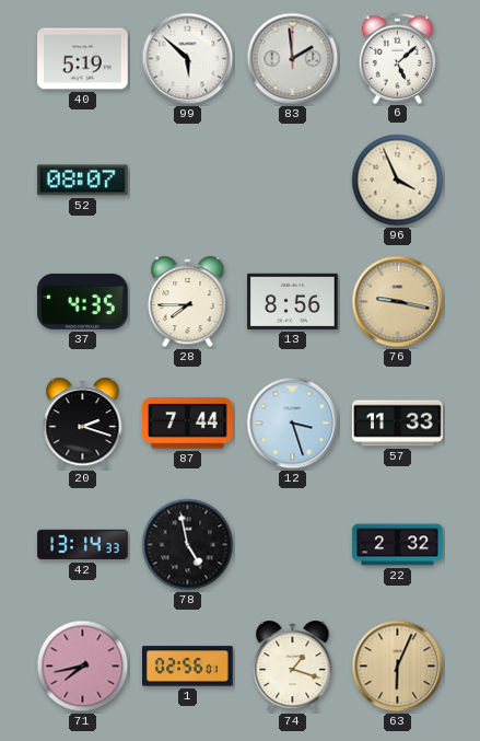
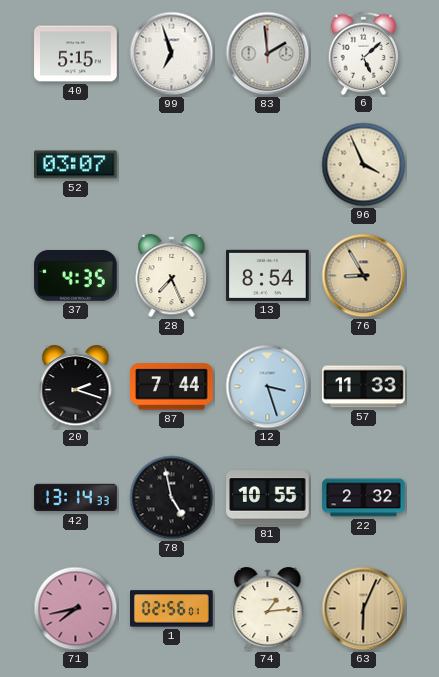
40: 5:19 -> 5:15 (76, 54)
99: 5:52 -> 6:57 (172, 54)
52: 08:07 -> 03:07 (76, 165)
28: 7:45 -> 7:26 (172, 277)
13: 8:56 -> 8:54 (268, 275)
76: 9:17 -> 8:55 (364, 276)
81: none -> 10:55 (268, 498)
74: 1:18 -> 1:14 (268, 610)
